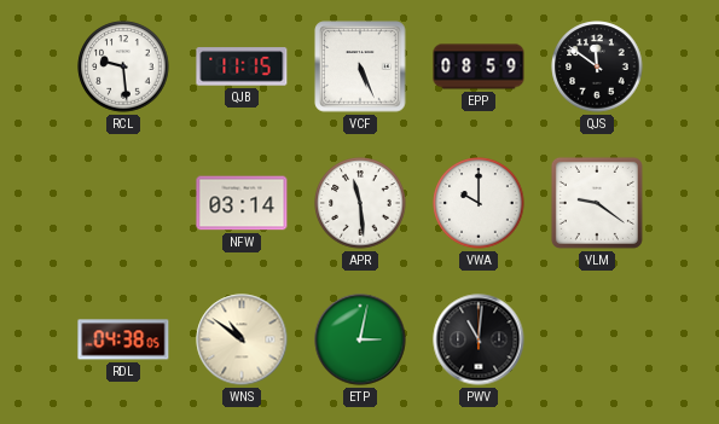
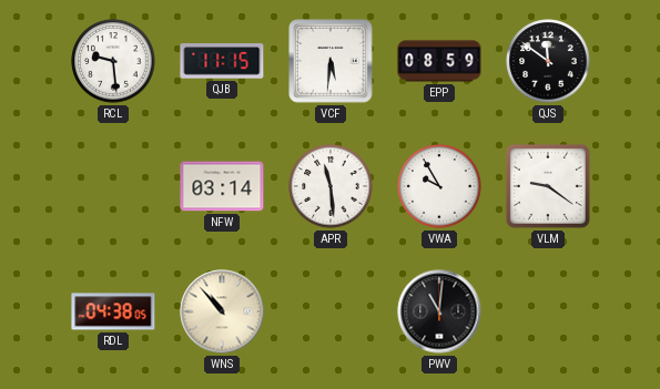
VCF: 5:26 -> 5:31 (331, 61)
VWA: 10:00 -> 9:55 (439, 186)
WNS: 10:51 -> 10:53 (222, 311)
ETP: 3:02 -> none (360, 339)
